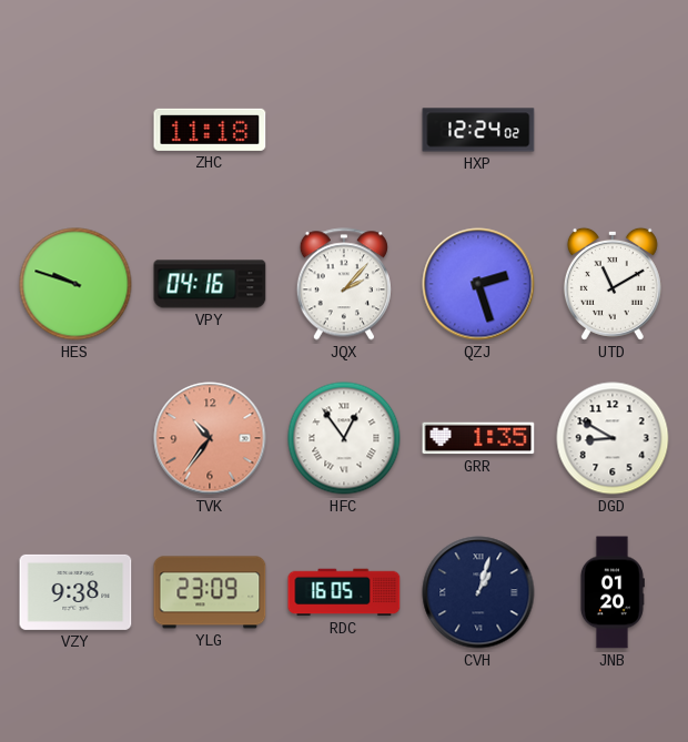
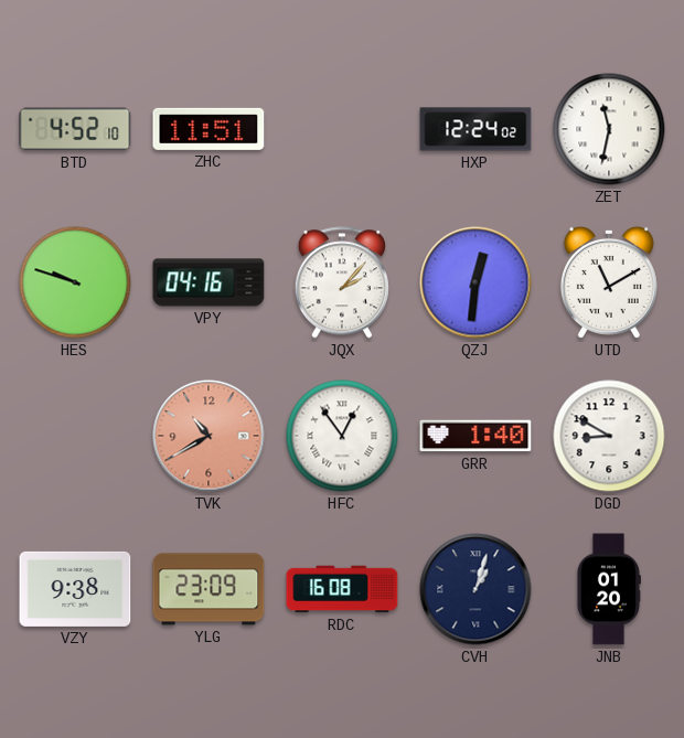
BTD: none -> 4:52 (75, 129)
ZHC: 11:18 -> 11:51 (209, 129)
ZET: none -> 11:32 (609, 129)
QZJ: 2:27 -> 12:31 (475, 282)
TVK: 10:36 -> 10:40 (209, 436)
GRR: 1:35 -> 1:40 (475, 436)
RDC: 16:05 -> 16:08 (342, 589)
